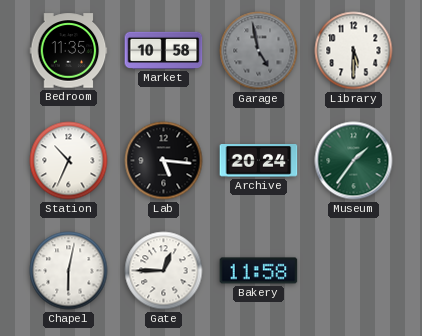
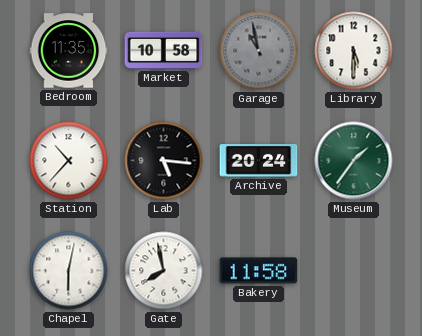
Garage: 4:58 -> 10:58 (259, 51)
Station: 10:34 -> 10:37 (69, 161)
Gate: 12:45 -> 7:58 (164, 271)
